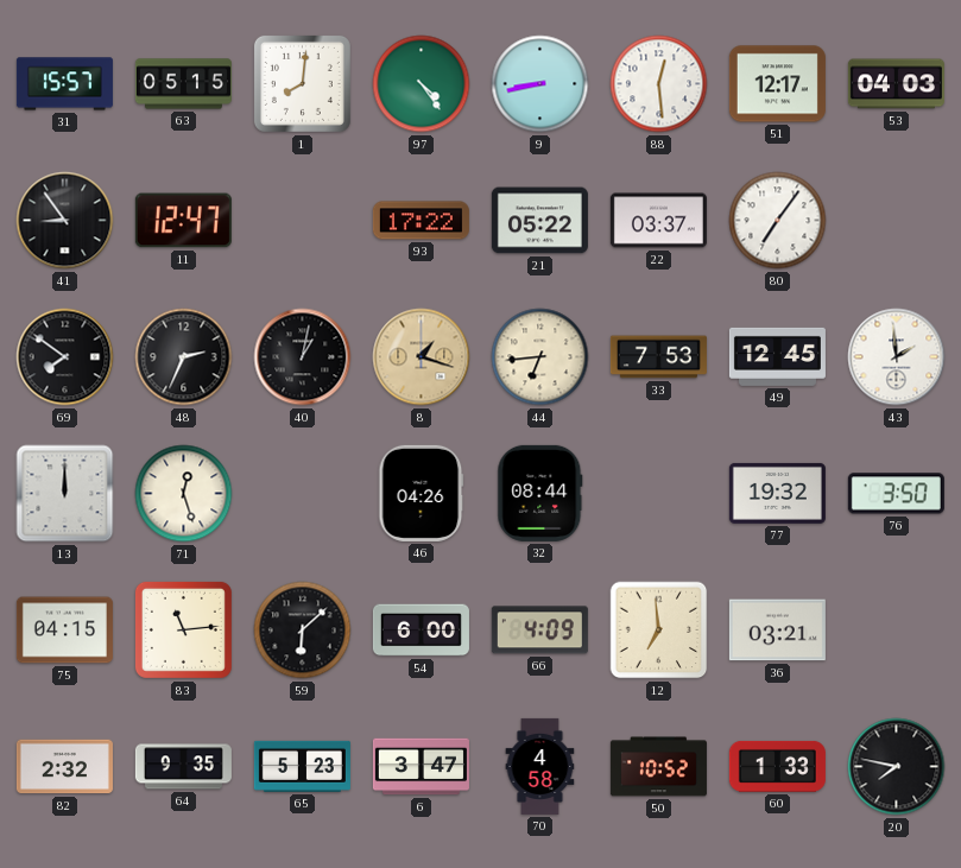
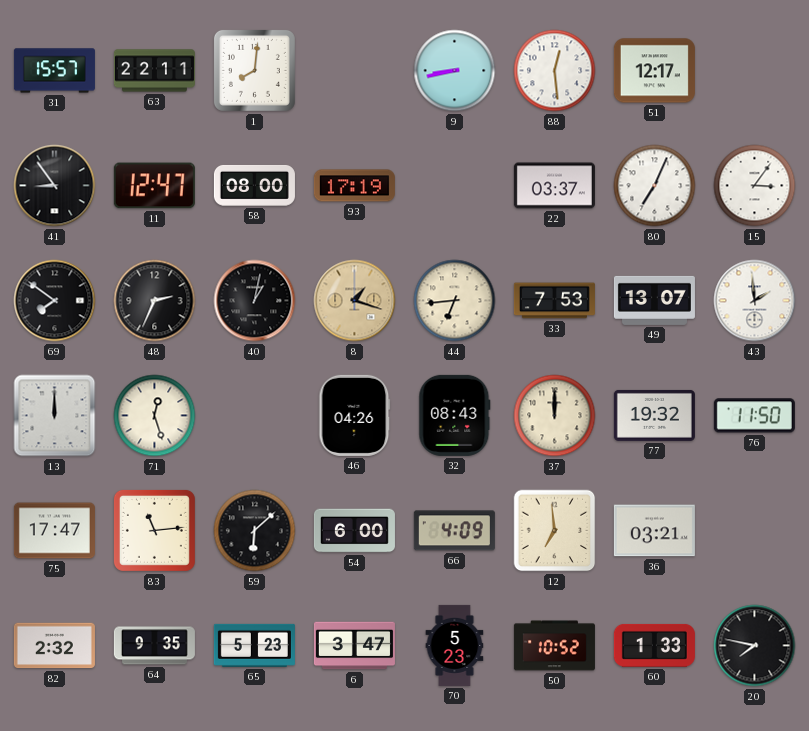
63: 05:15 -> 22:11 (154, 71)
97: 4:24 -> none (422, 84)
53: 04:03 -> none (896, 84)
58: none -> 08:00 (254, 185)
93: 17:22 -> 17:19 (354, 186)
21: 05:22 -> none (539, 221)
80: 7:06 -> 7:04 (655, 186)
15: none -> 3:06 (755, 186)
49: 12:45 -> 13:07 (654, 300)
32: 08:44 -> 08:43 (455, 415)
37: none -> 12:00 (555, 416)
76: 3:50 -> 11:50 (754, 416)
75: 04:15 -> 17:47 (54, 531)
70: 4:58 -> 5:23 (455, 645)
